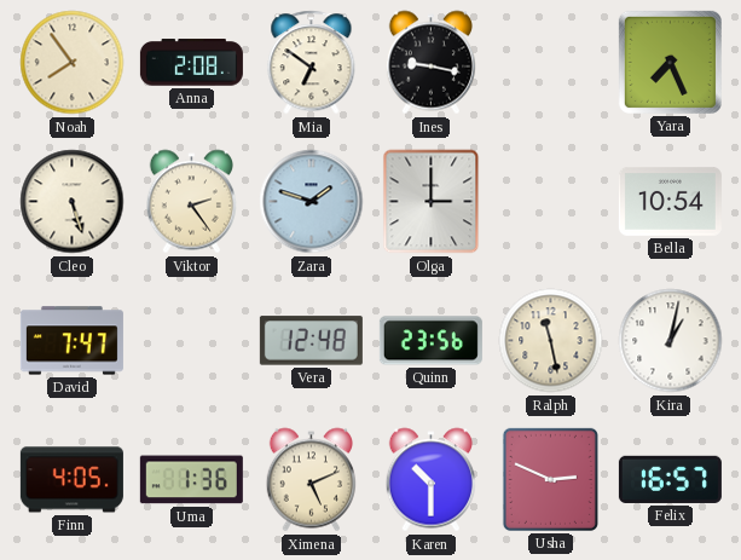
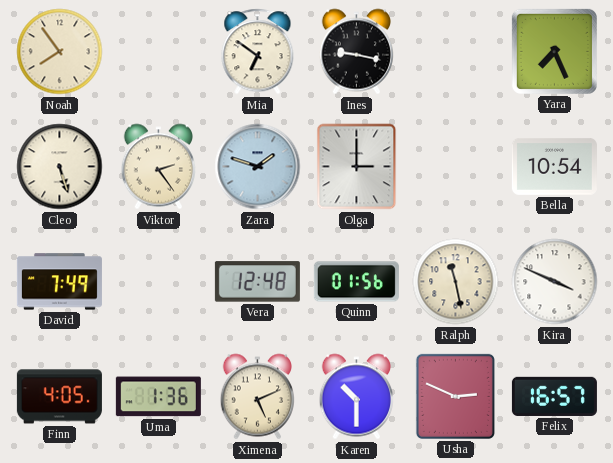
Anna: 2:08 -> none (191, 63)
David: 7:47 -> 7:49 (59, 282)
Quinn: 23:56 -> 01:56 (356, 282)
Kira: 1:02 -> 3:49 (555, 282)
